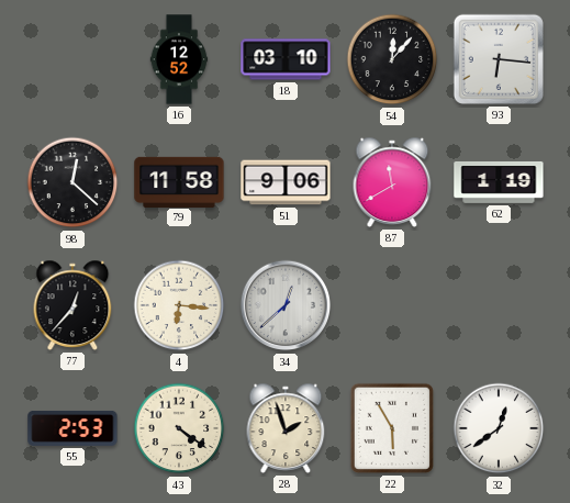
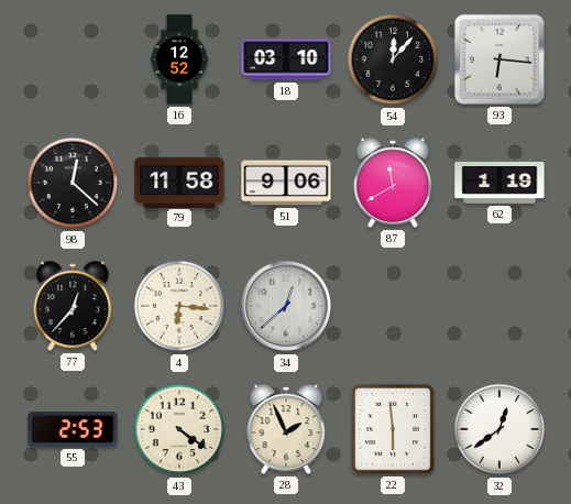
28: 1:57 -> 1:56 (286, 429)
22: 5:55 -> 5:59 (393, 429)
